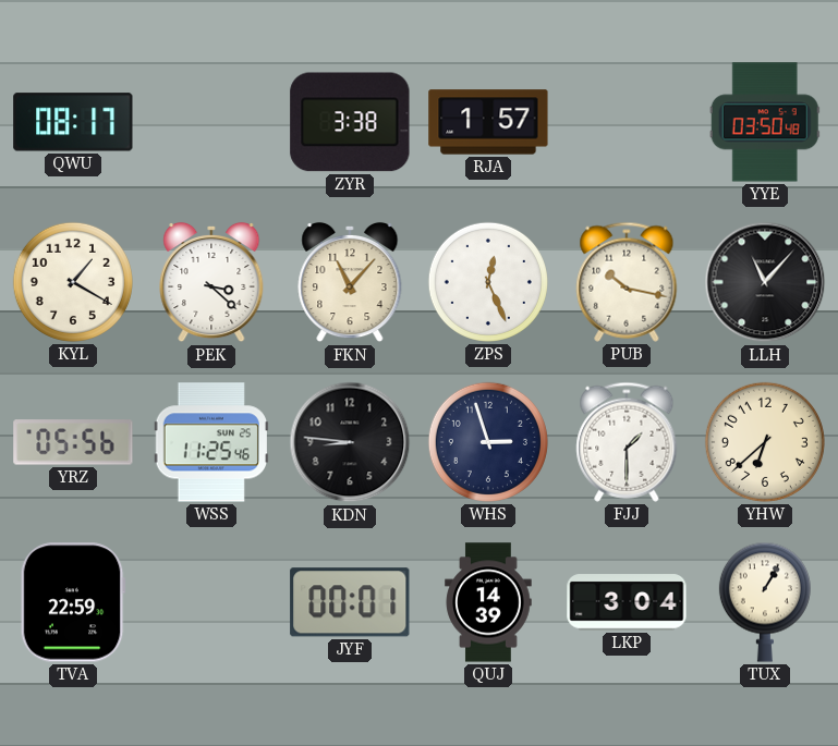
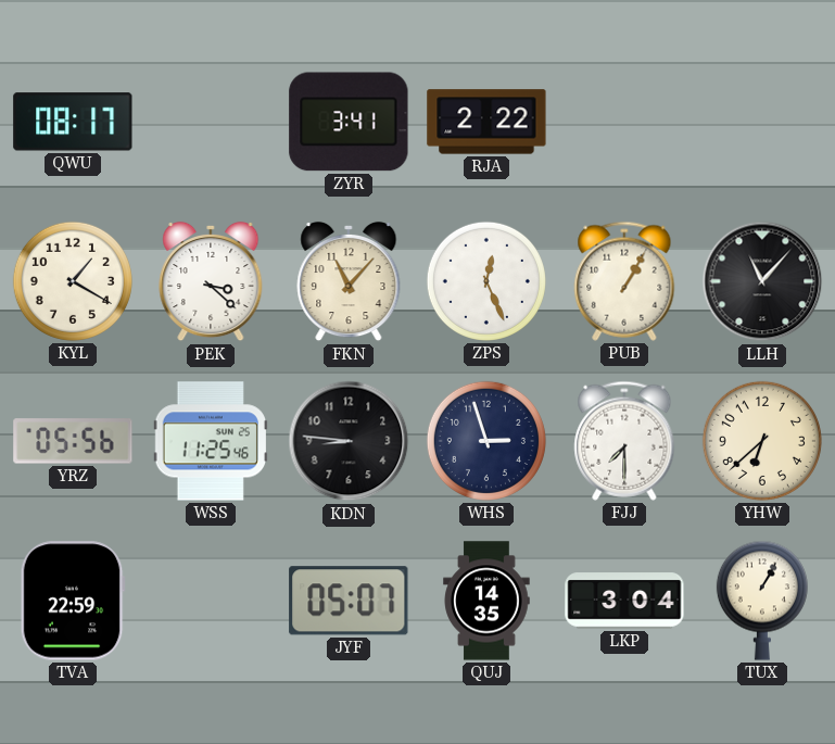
ZYR: 3:38 -> 3:41 (349, 122)
RJA: 1:57 -> 2:22 (486, 122)
YYE: 03:50 -> none (765, 122)
PUB: 10:17 -> 1:05 (624, 281)
FJJ: 1:30 -> 7:30 (624, 441)
JYF: 00:01 -> 05:07 (349, 601)
QUJ: 14:39 -> 14:35 (486, 601)
